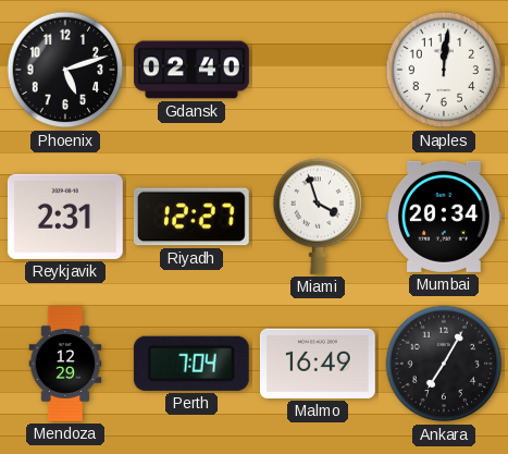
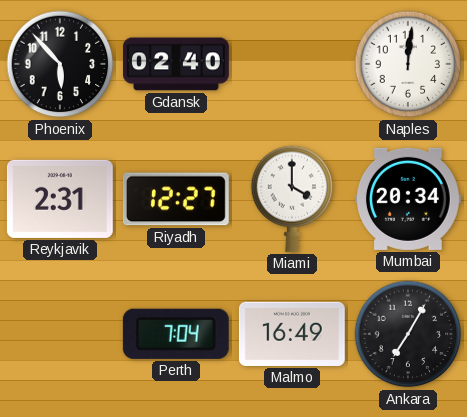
Phoenix: 5:12 -> 5:53 (60, 64)
Miami: 3:57 -> 4:00 (292, 199)
Mendoza: 12:29 -> none (65, 365)
